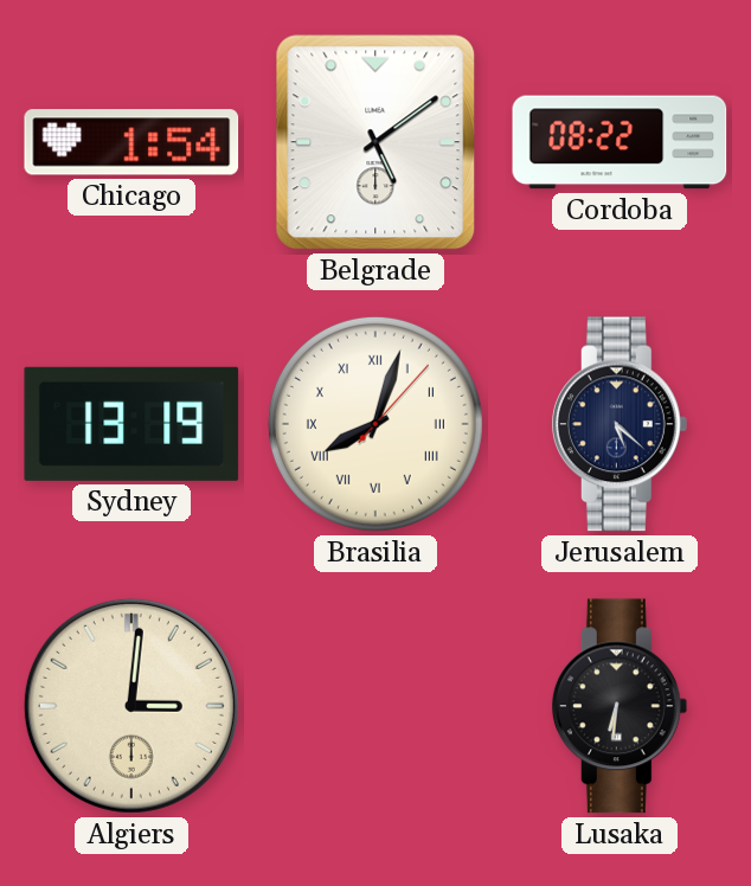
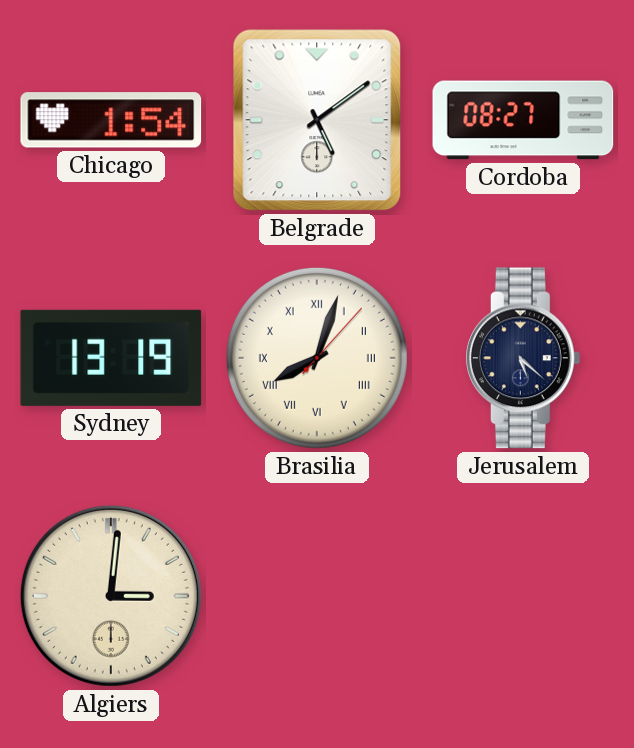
Cordoba: 08:22 -> 08:27 (523, 120)
Lusaka: 6:31 -> none (620, 706)
